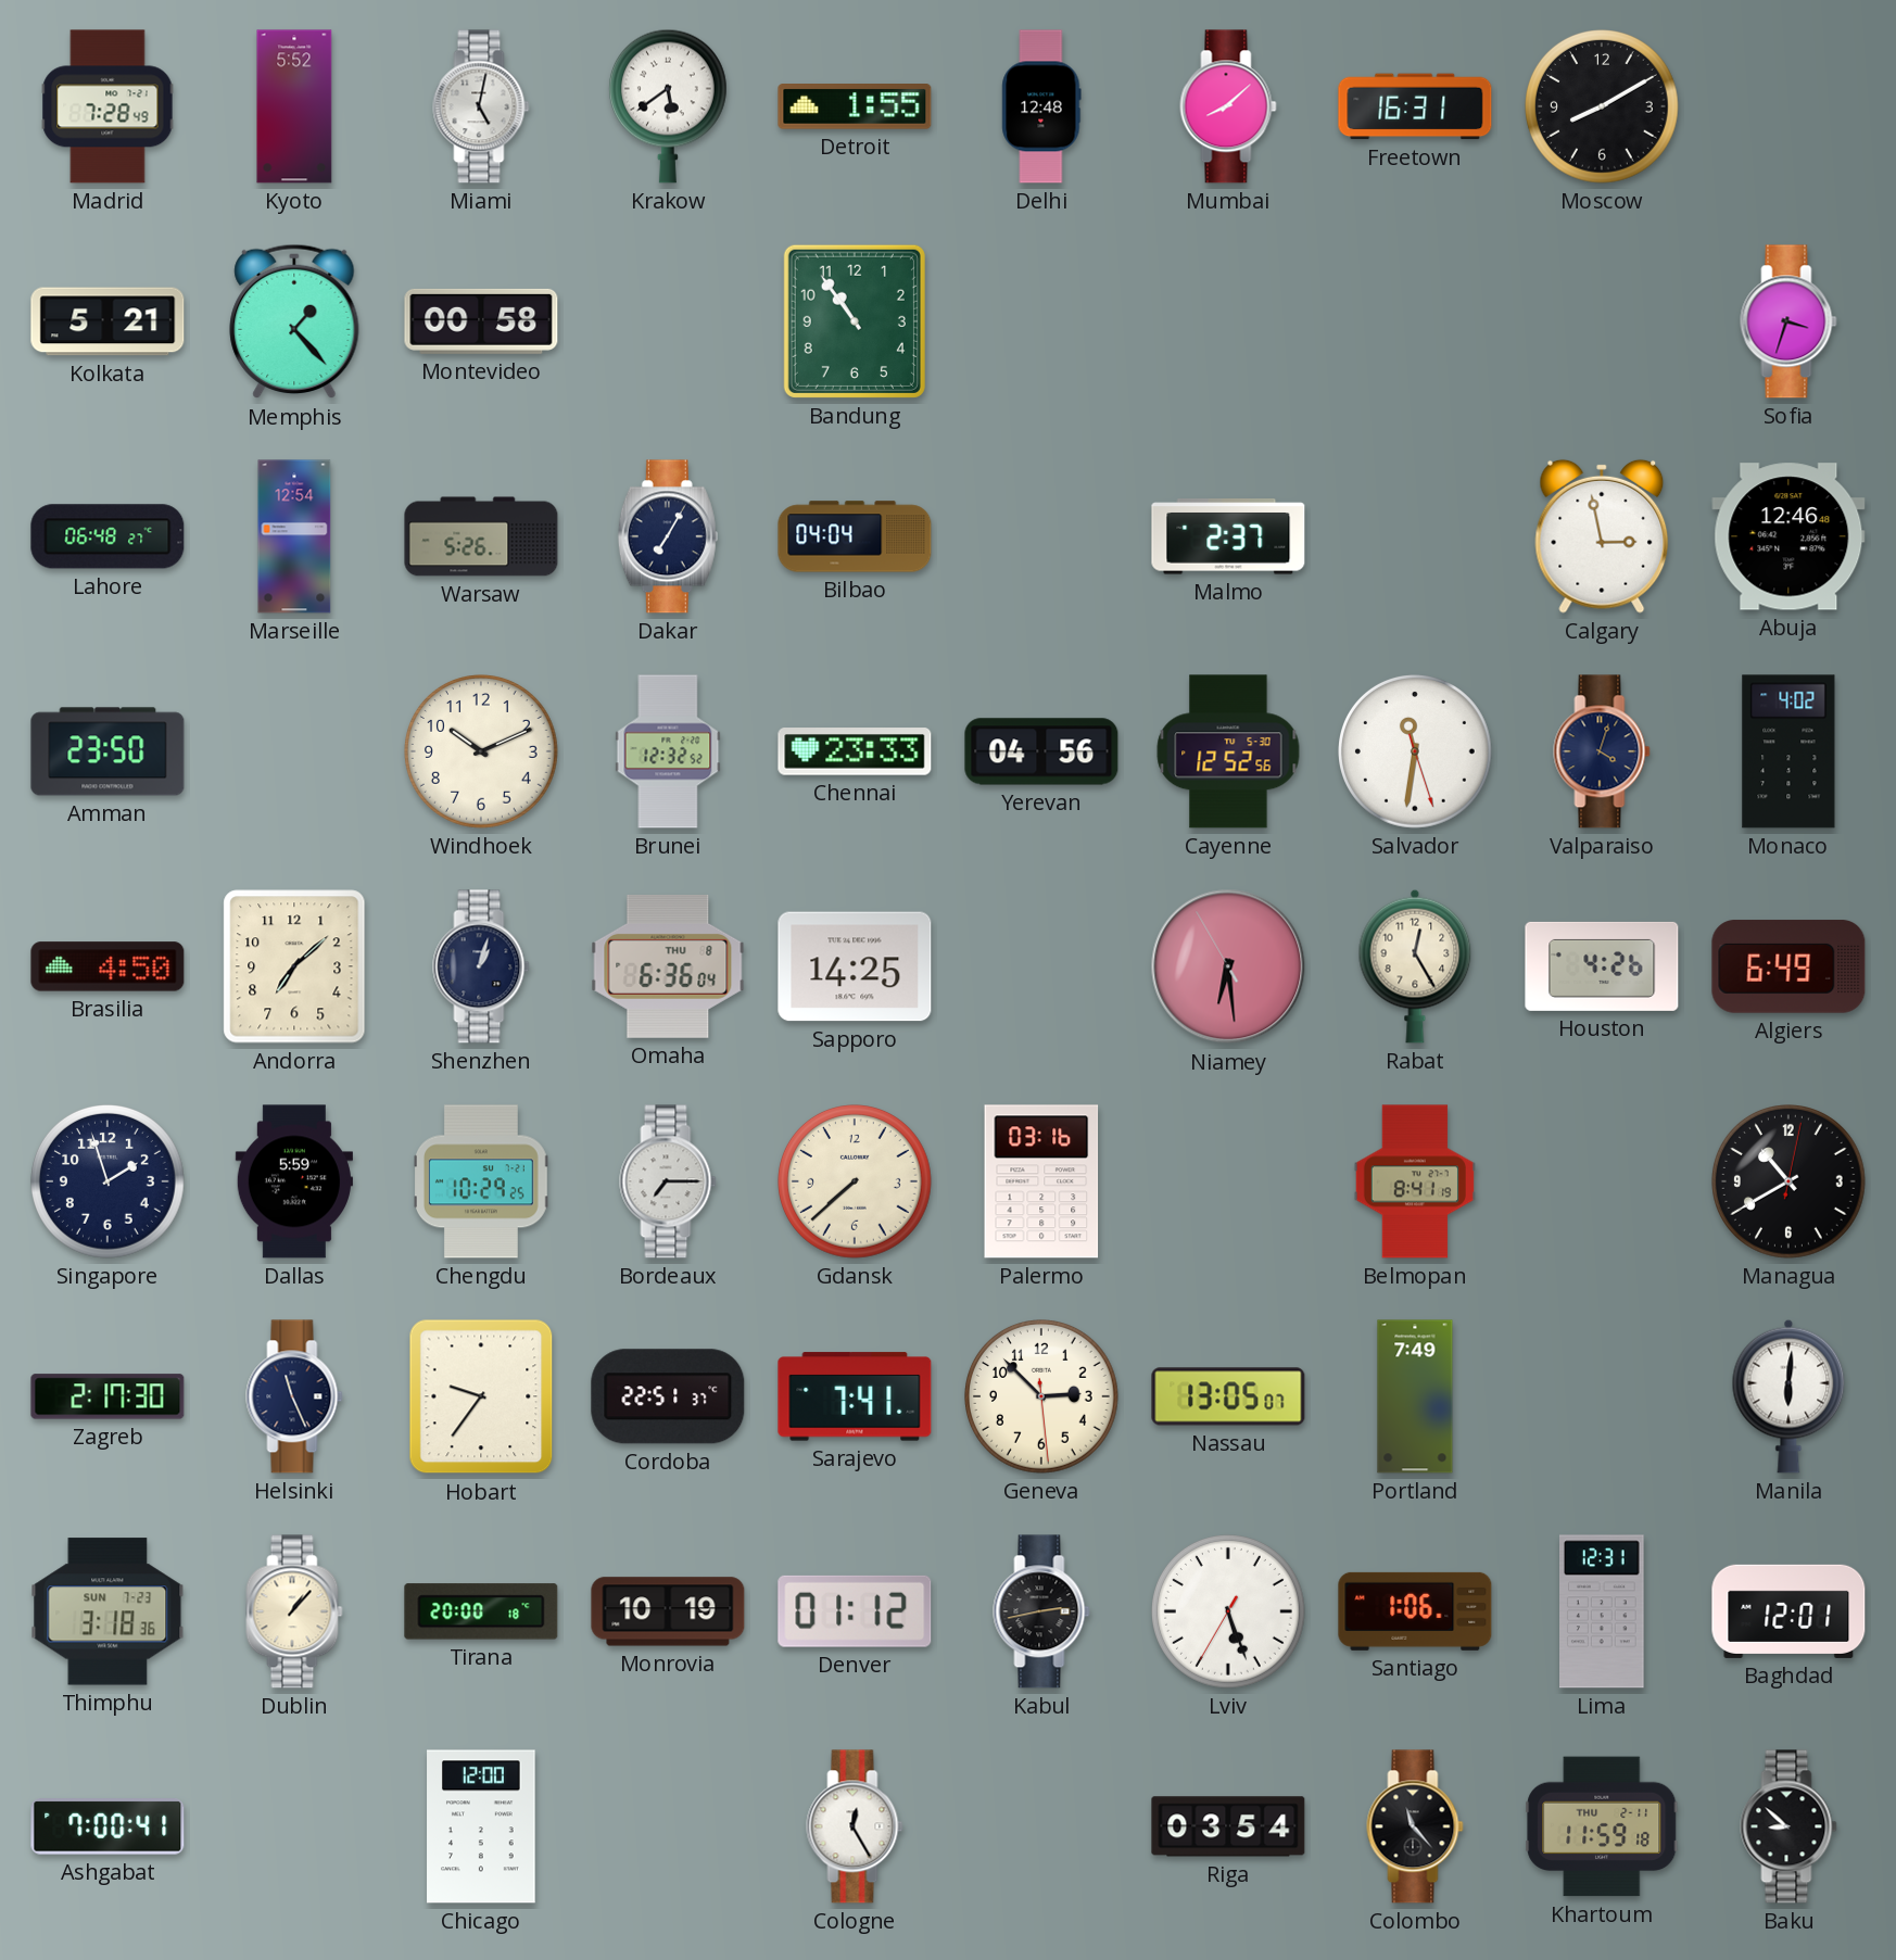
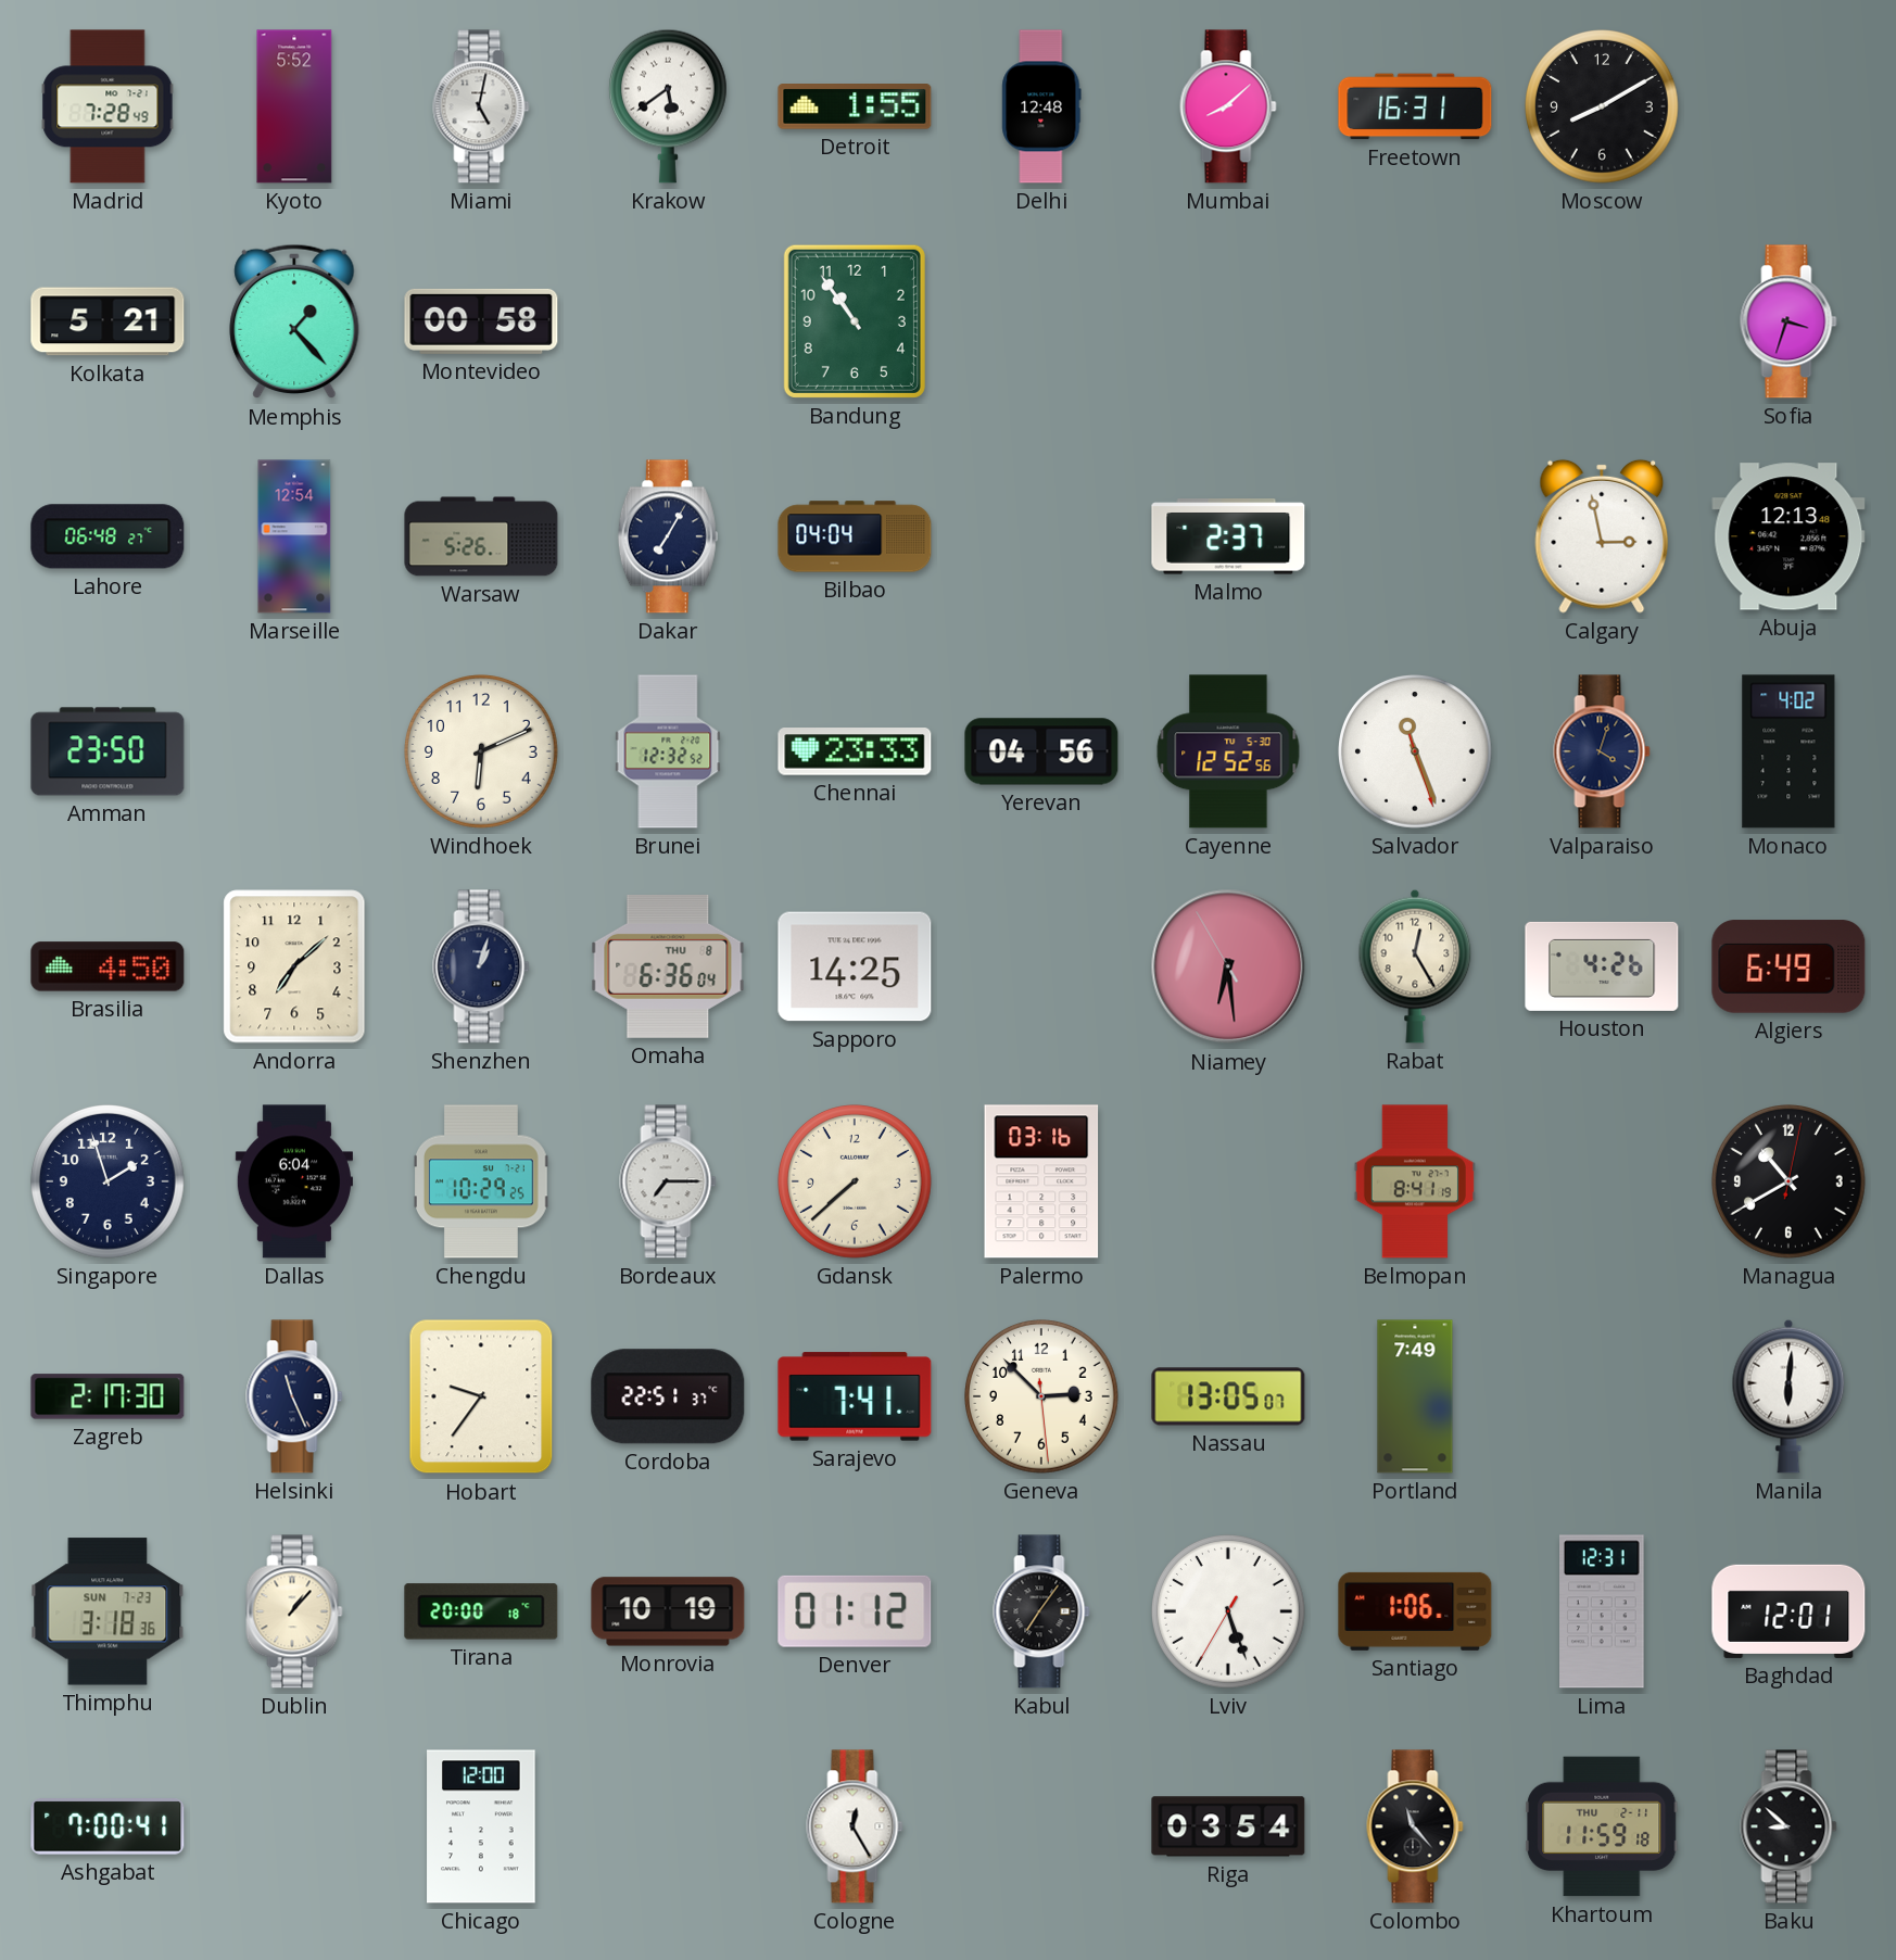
Abuja: 12:46 -> 12:13 (1788, 536)
Windhoek: 10:11 -> 6:11 (482, 753)
Salvador: 11:31 -> 11:26 (1416, 753)
Dallas: 5:59 -> 6:04 (294, 1181)
Kabul: 2:43 -> 7:06 (1041, 1611)
